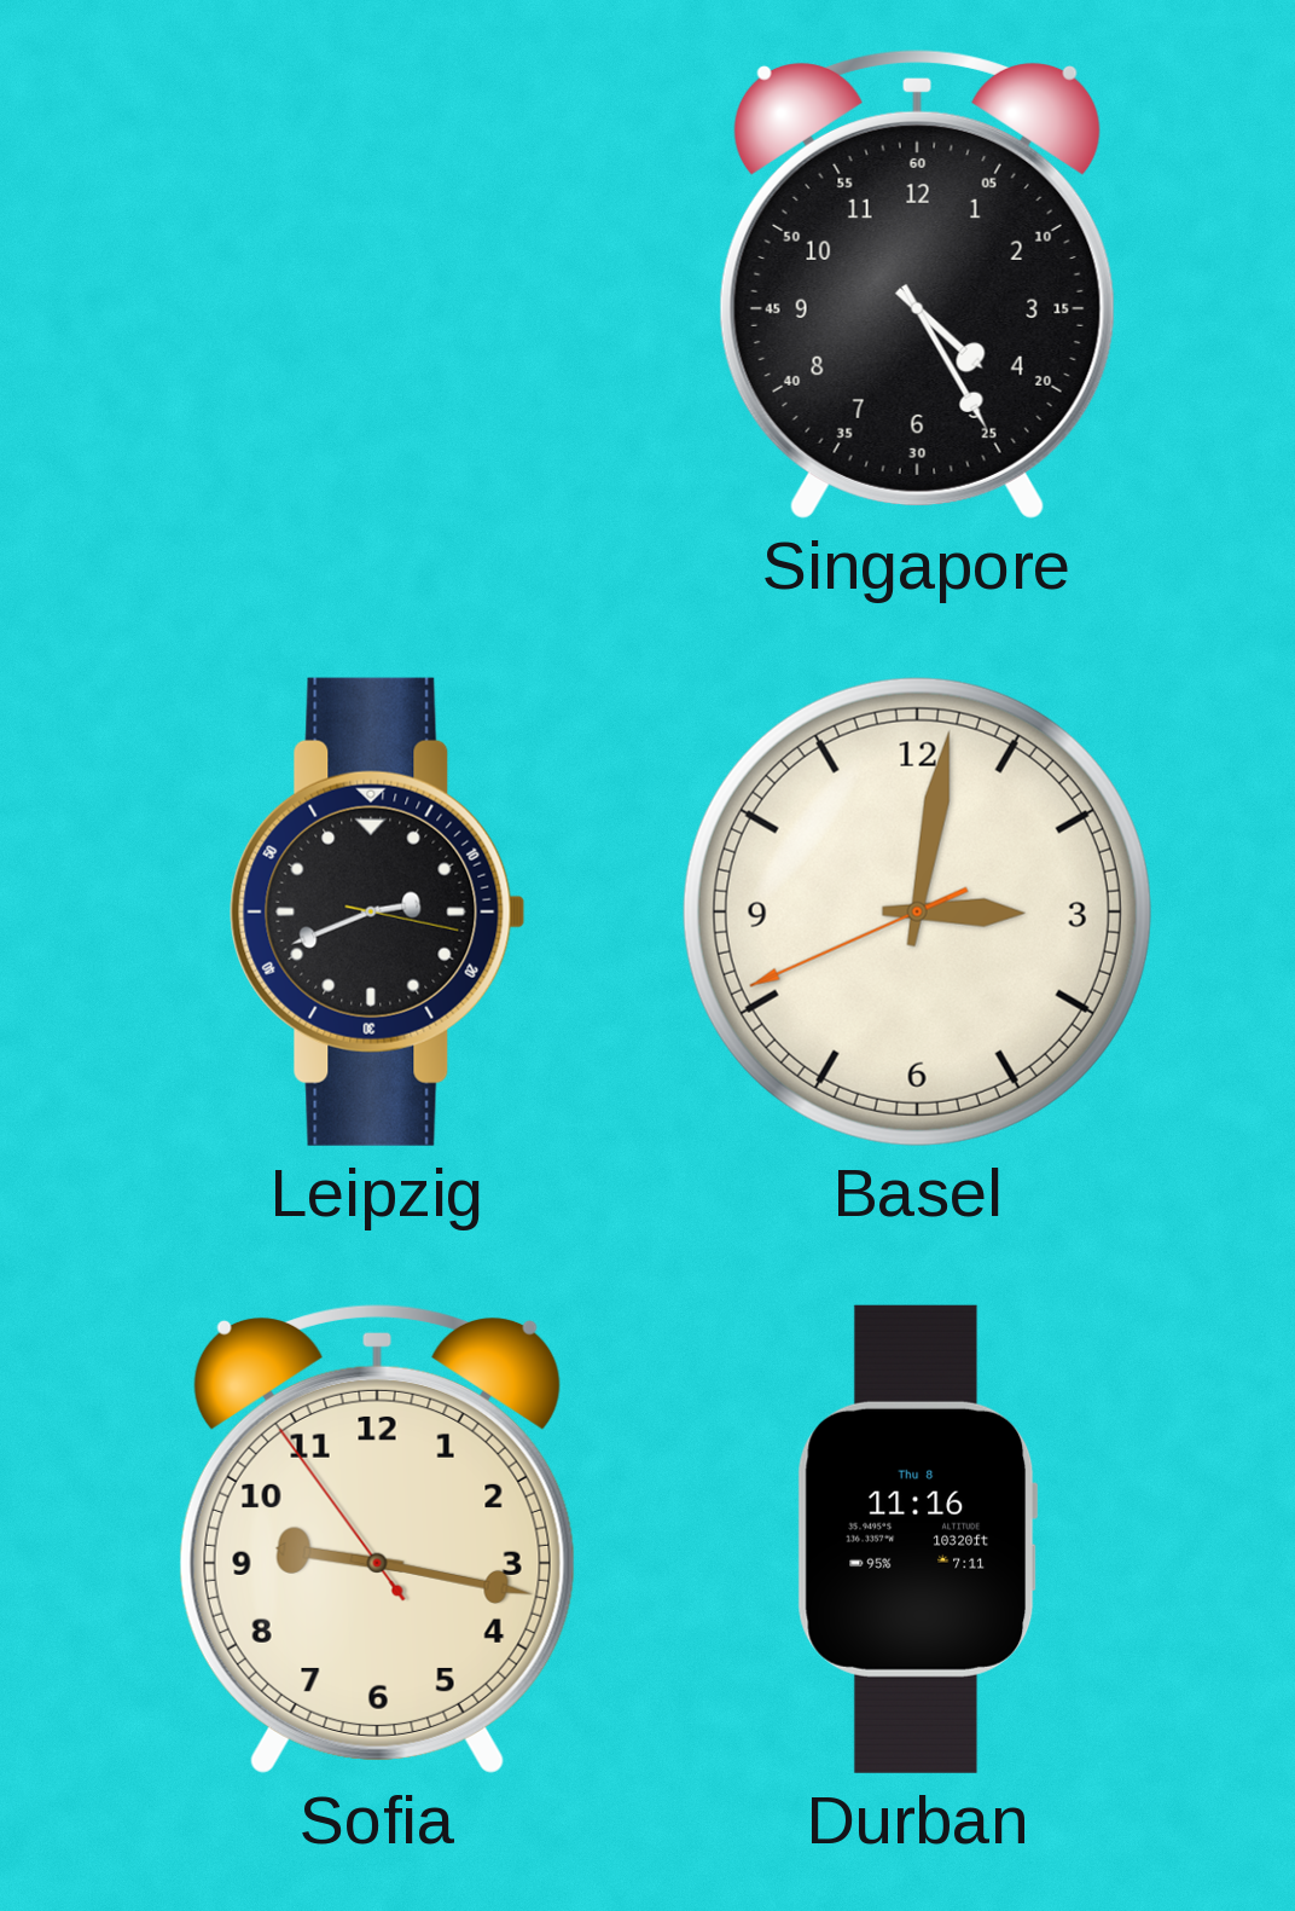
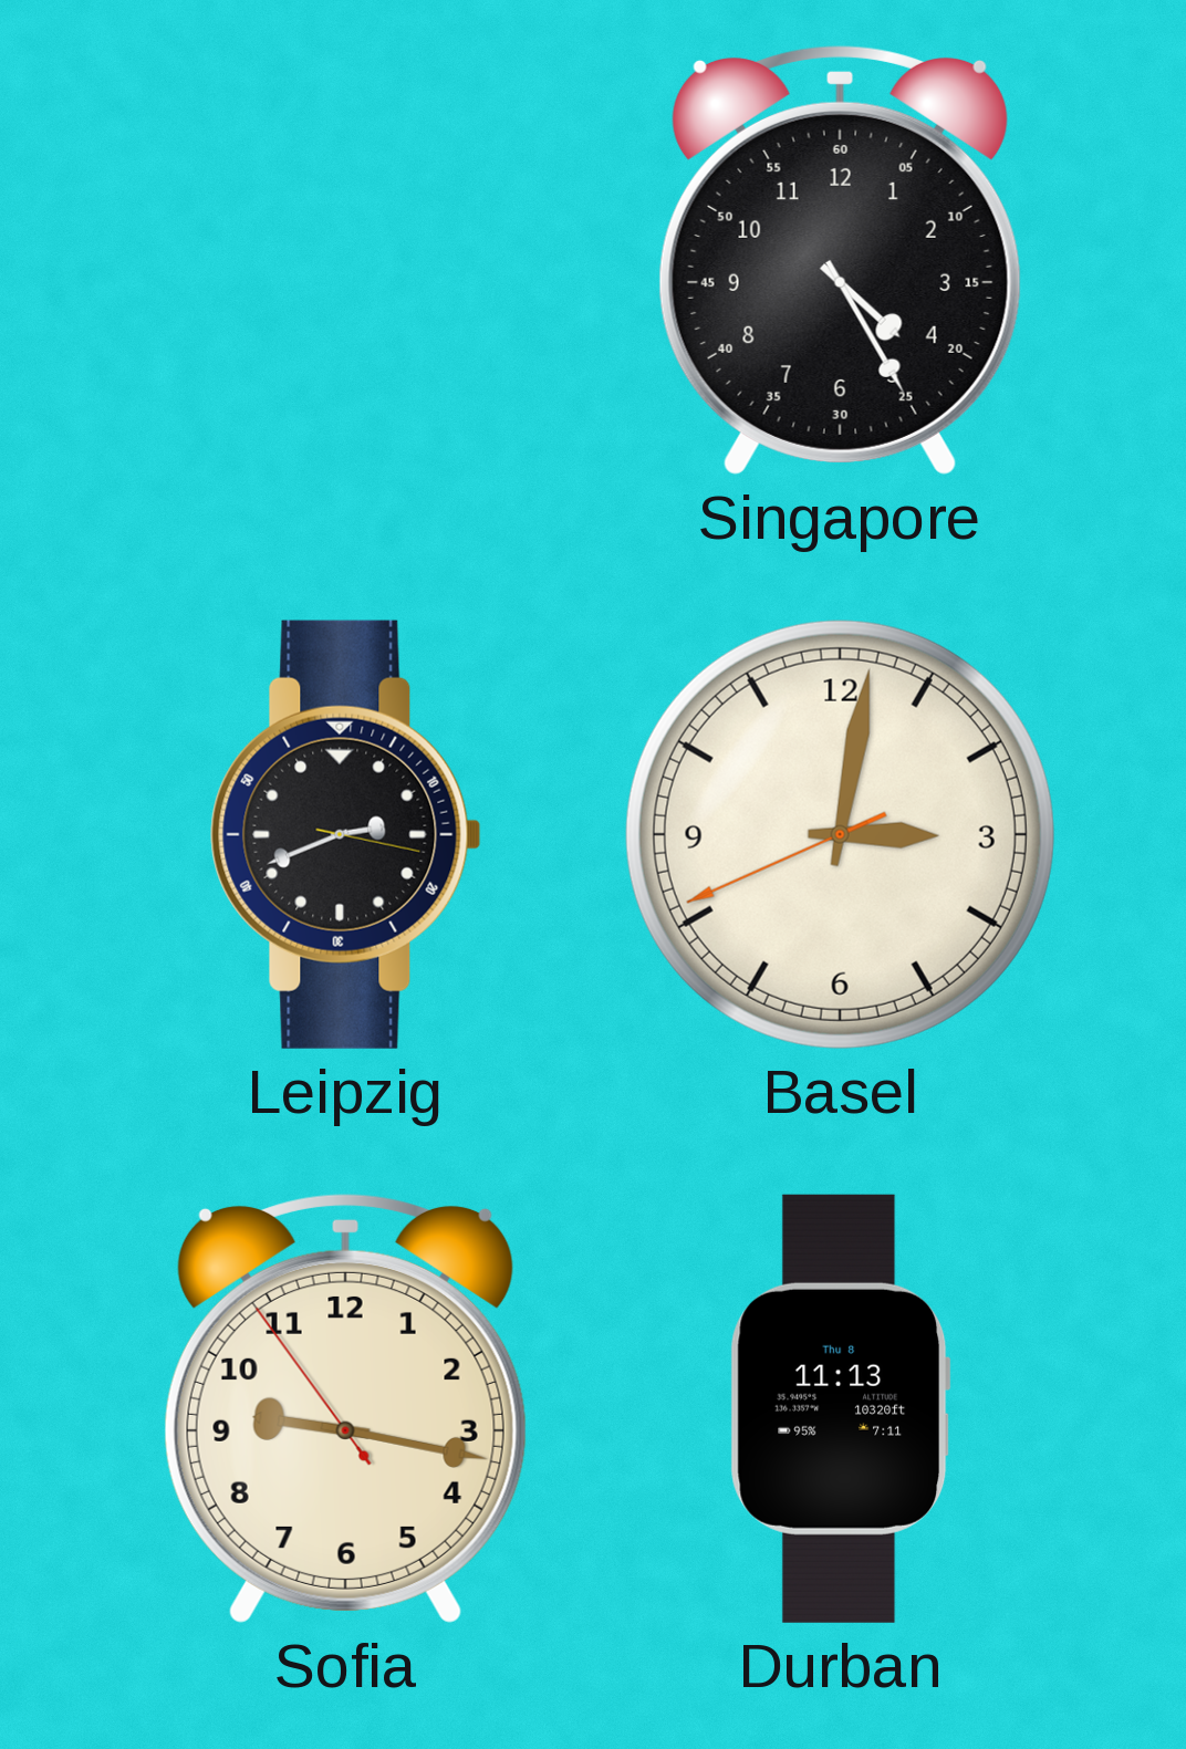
Durban: 11:16 -> 11:13 (840, 1408)
